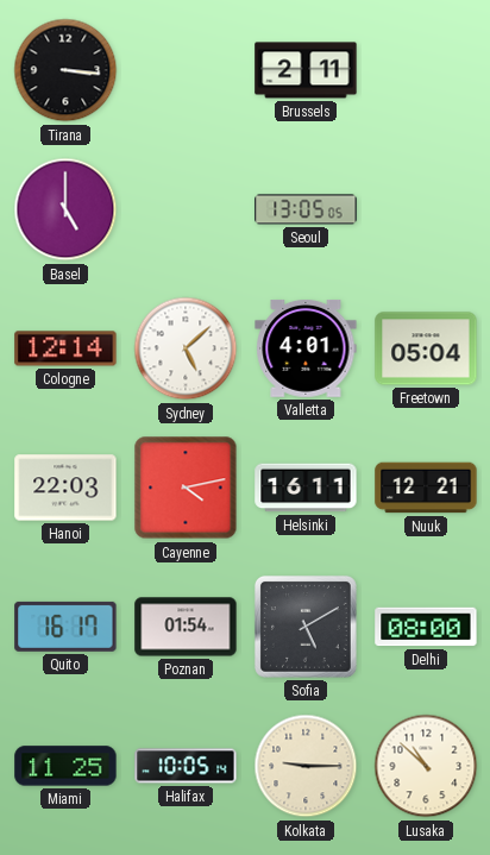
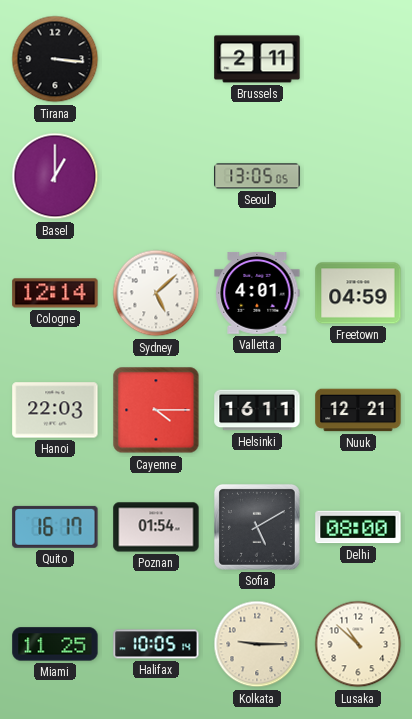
Basel: 5:00 -> 1:00 (55, 176)
Freetown: 05:04 -> 04:59 (358, 293)
Cayenne: 4:13 -> 4:15 (156, 410)
